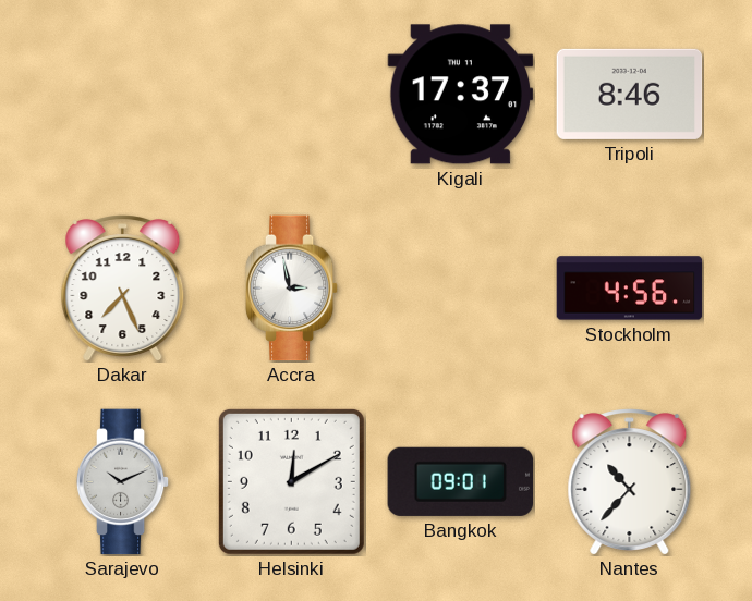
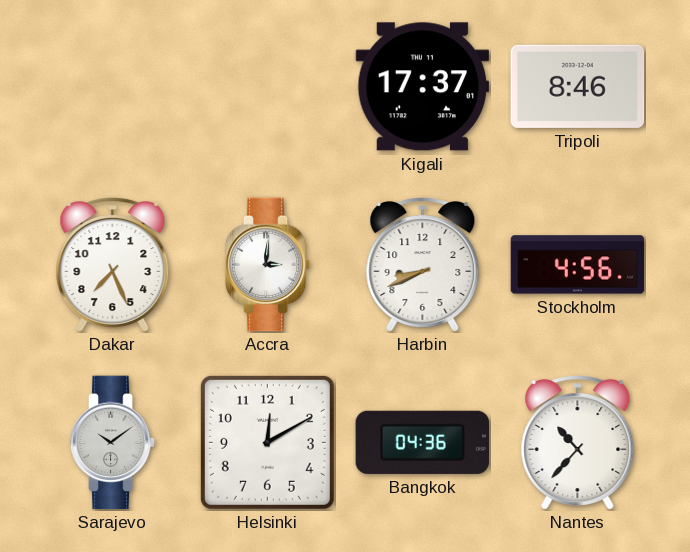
Accra: 2:58 -> 3:01 (268, 265)
Harbin: none -> 8:41 (423, 264)
Sarajevo: 10:11 -> 10:09 (113, 443)
Bangkok: 09:01 -> 04:36 (423, 442)
